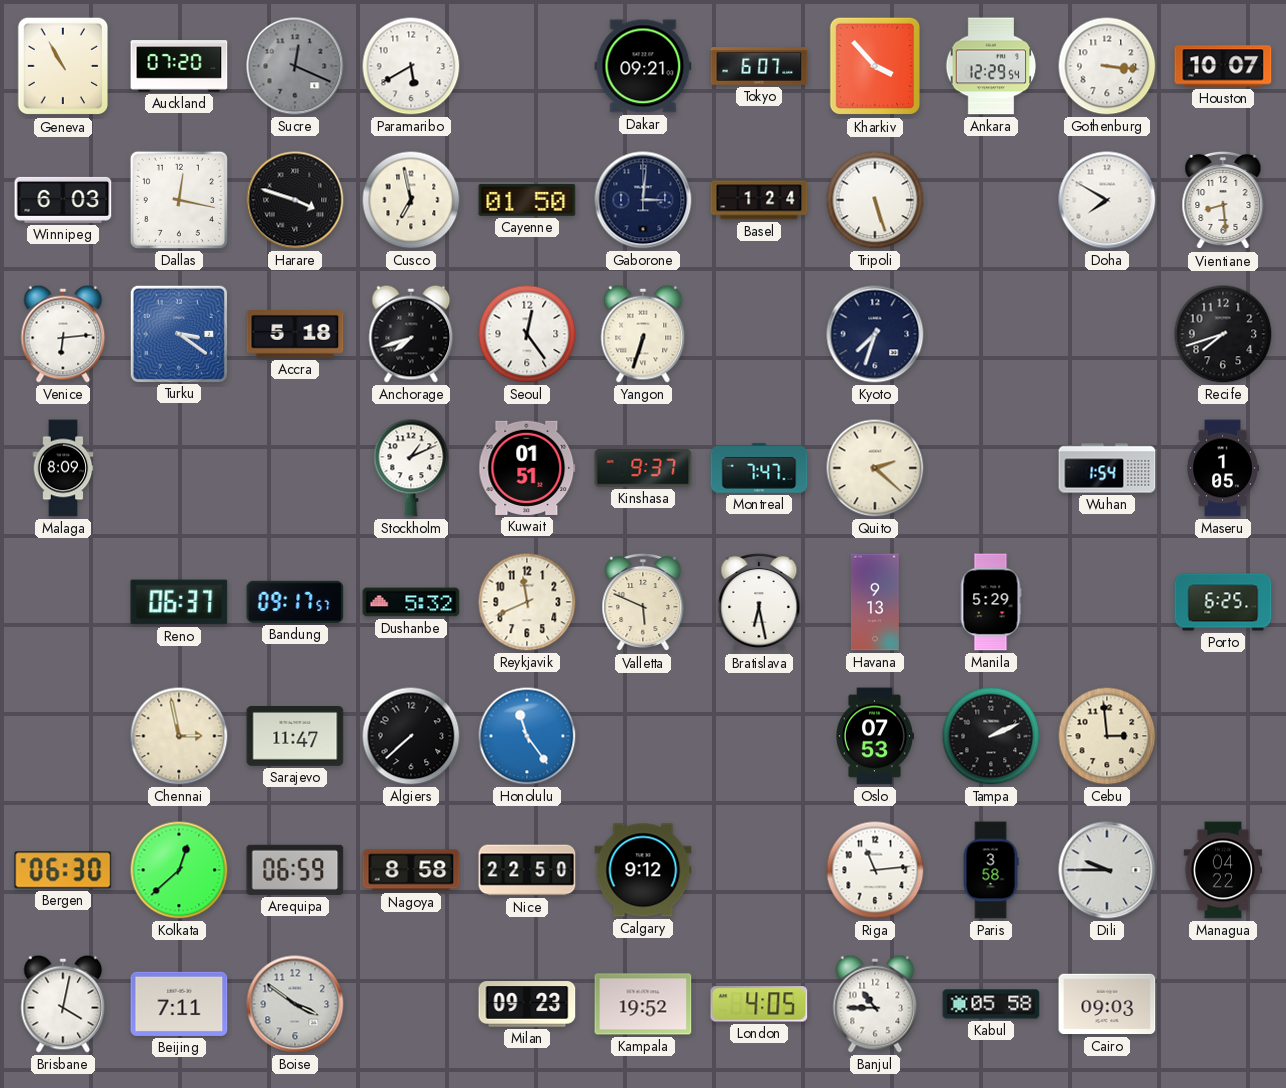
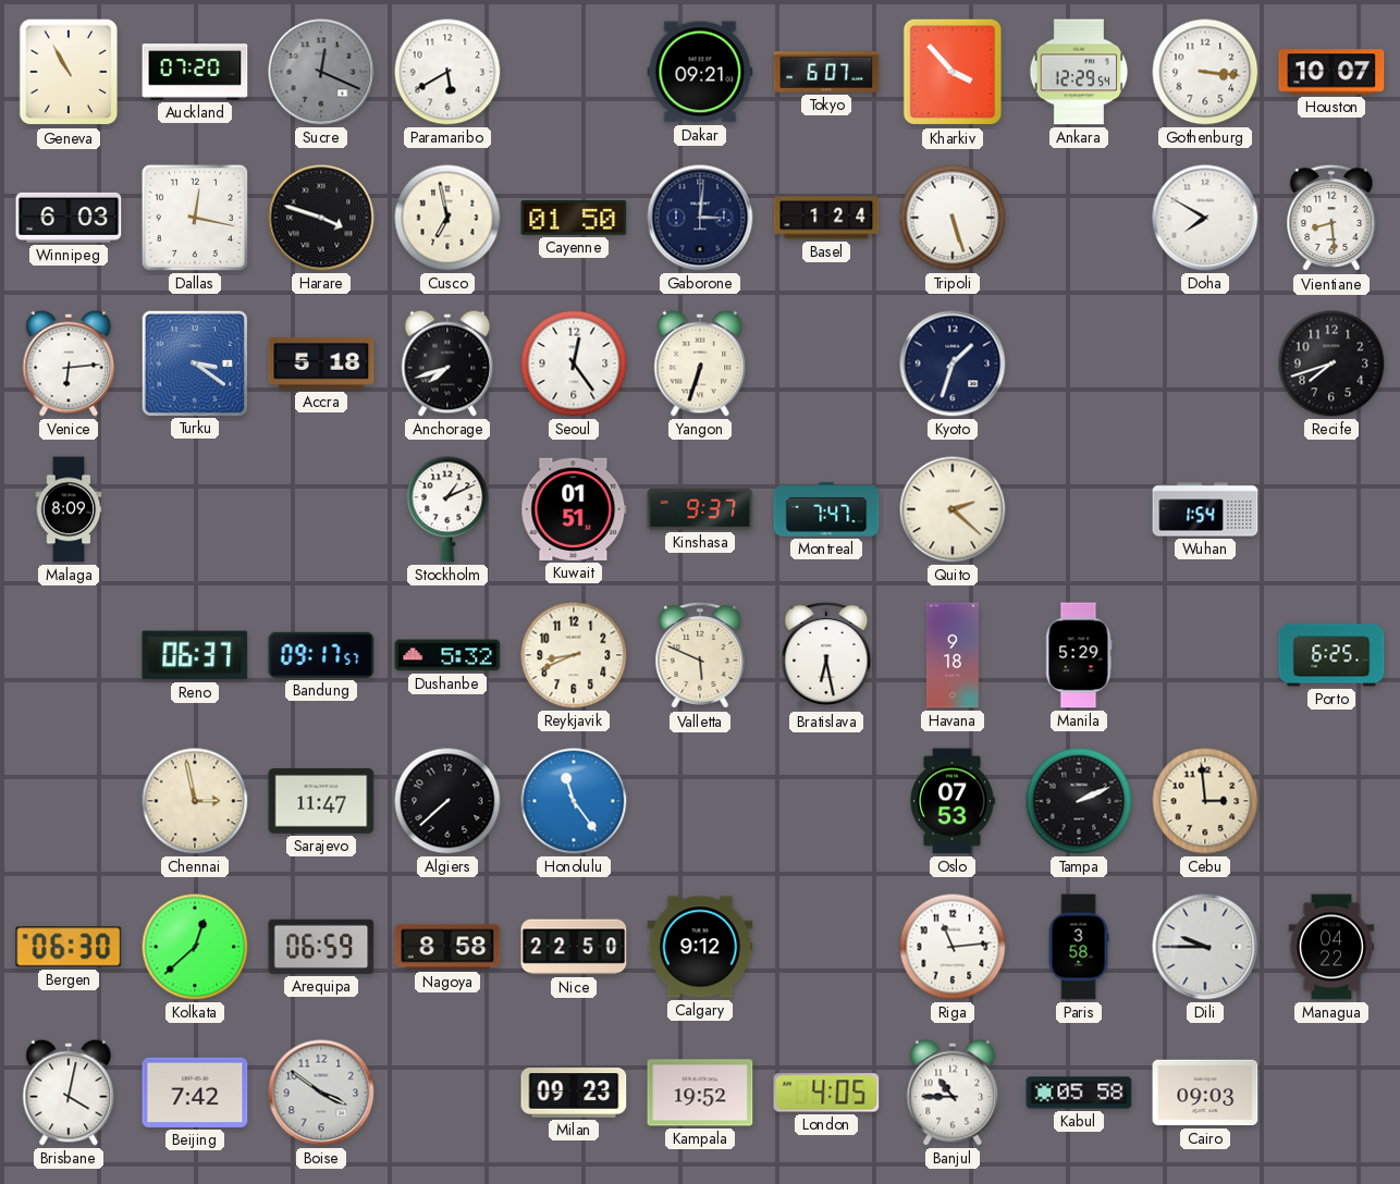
Kyoto: 7:33 -> 1:33 (953, 363)
Maseru: 1:05 -> none (1223, 468)
Reykjavik: 11:41 -> 8:41 (574, 655)
Havana: 9:13 -> 9:18 (953, 655)
Beijing: 7:11 -> 7:42 (195, 1093)
